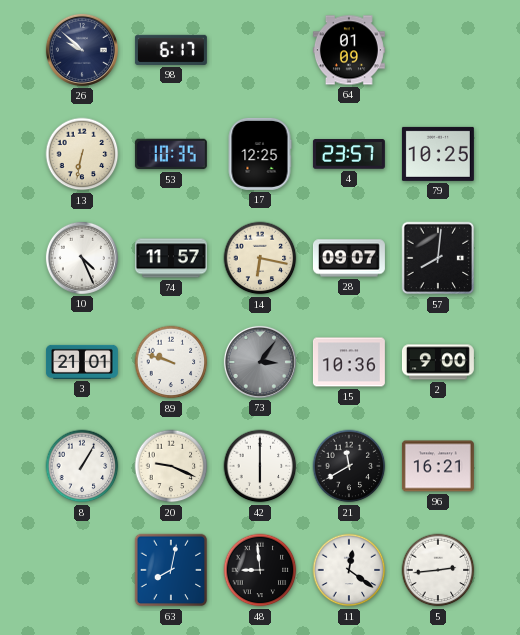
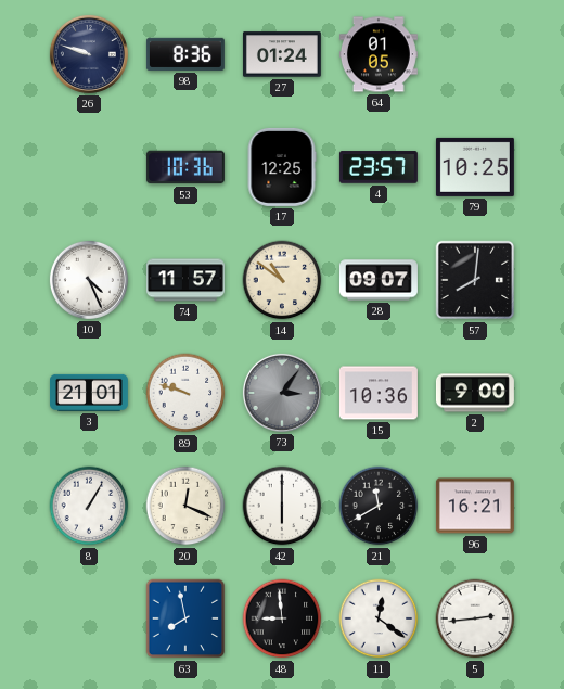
26: 9:52 -> 9:48 (89, 54)
98: 6:17 -> 8:36 (185, 54)
27: none -> 01:24 (282, 54)
64: 01:09 -> 01:05 (379, 54)
13: 6:32 -> none (82, 154)
53: 10:35 -> 10:36 (185, 167)
14: 6:17 -> 10:51 (282, 280)
20: 9:19 -> 12:19 (185, 506)
63: 8:02 -> 7:58 (185, 618)
